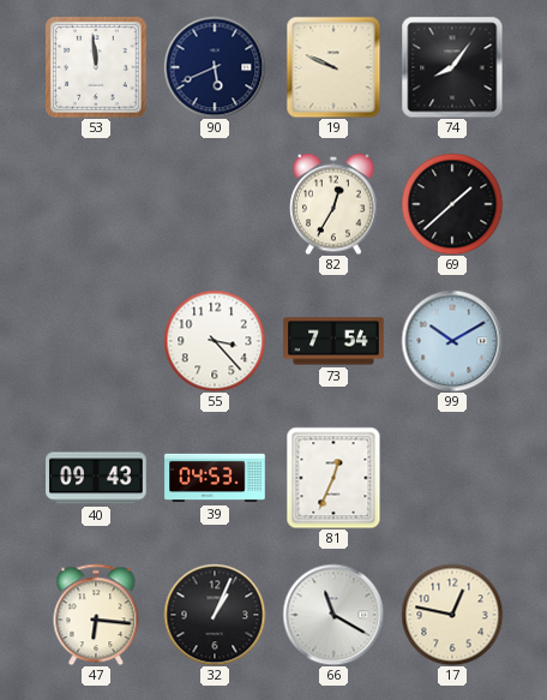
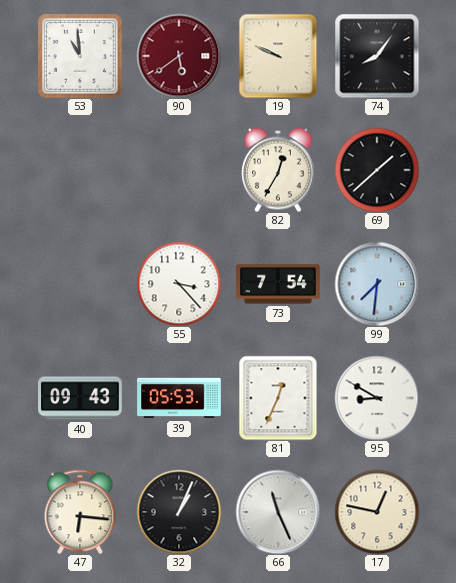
53: 11:59 -> 10:59 (80, 56)
90: 5:41 -> 5:39 (179, 56)
90 dial: navy -> burgundy (179, 56)
99: 10:10 -> 7:31 (377, 284)
39: 04:53 -> 05:53 (179, 398)
95: none -> 8:50 (377, 398)
66: 11:20 -> 11:26 (278, 512)
